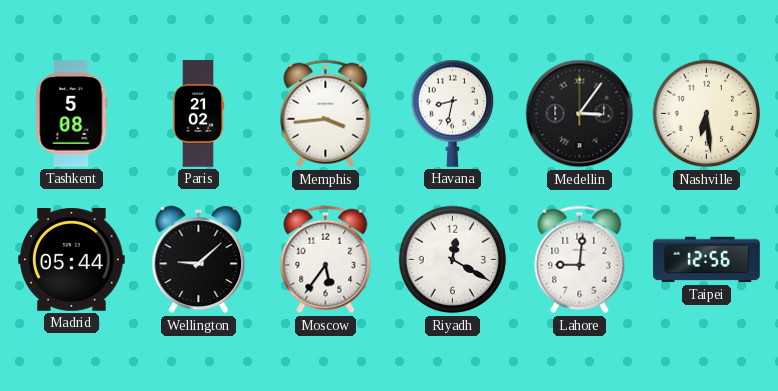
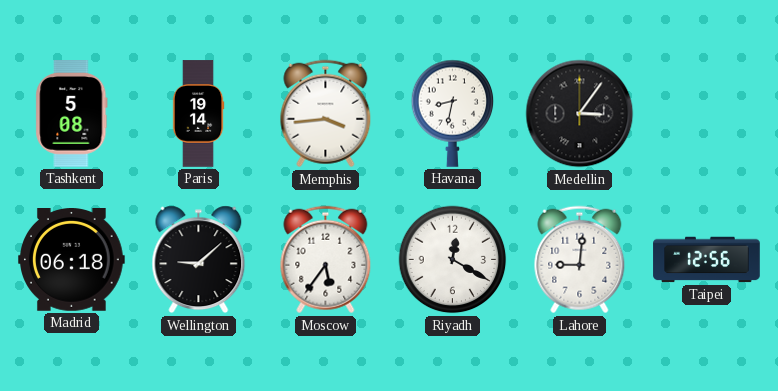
Paris: 21:02 -> 19:14 (198, 114)
Nashville: 6:29 -> none (707, 114)
Madrid: 05:44 -> 06:18 (72, 260)
